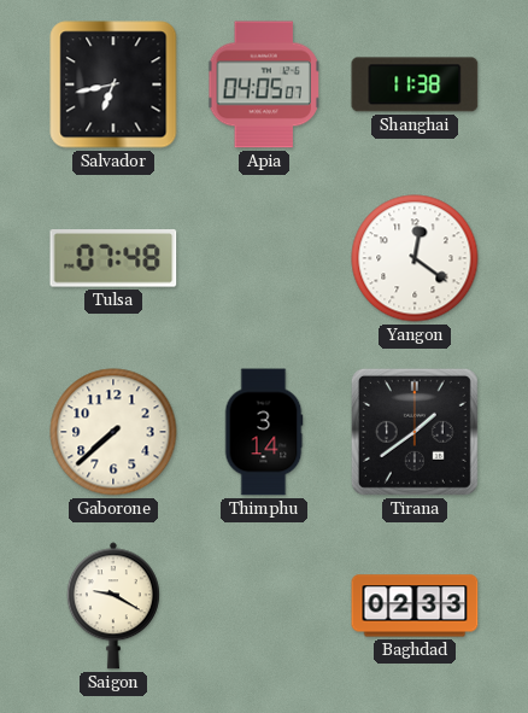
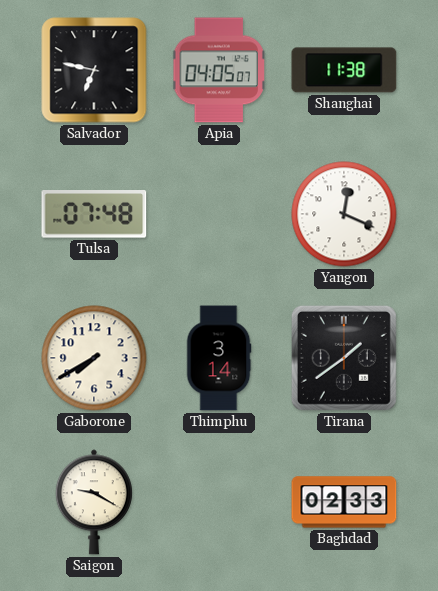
Salvador: 6:43 -> 6:47 (94, 70)
Yangon: 12:21 -> 12:19 (344, 214)
Gaborone: 7:38 -> 7:40 (94, 358)
